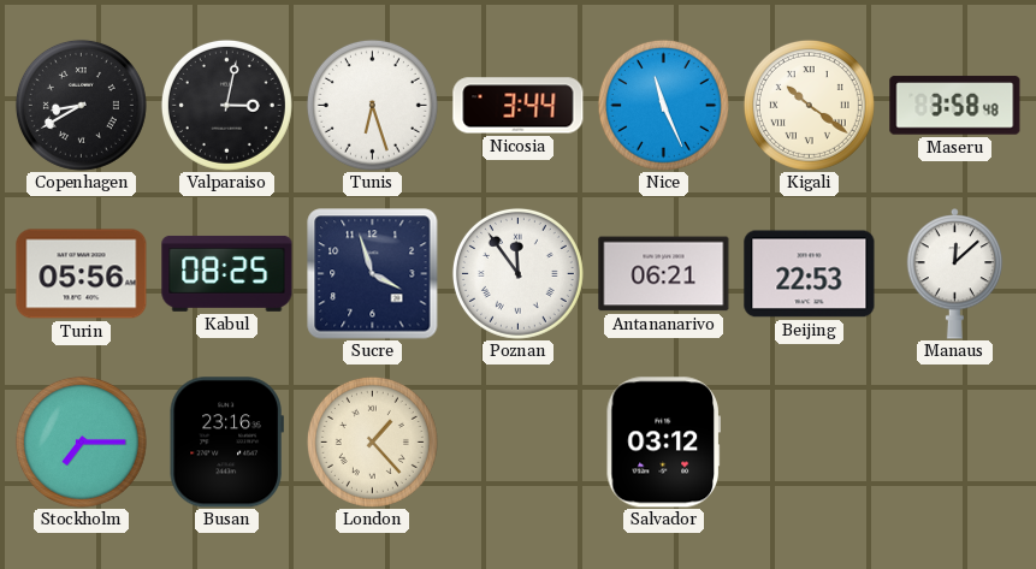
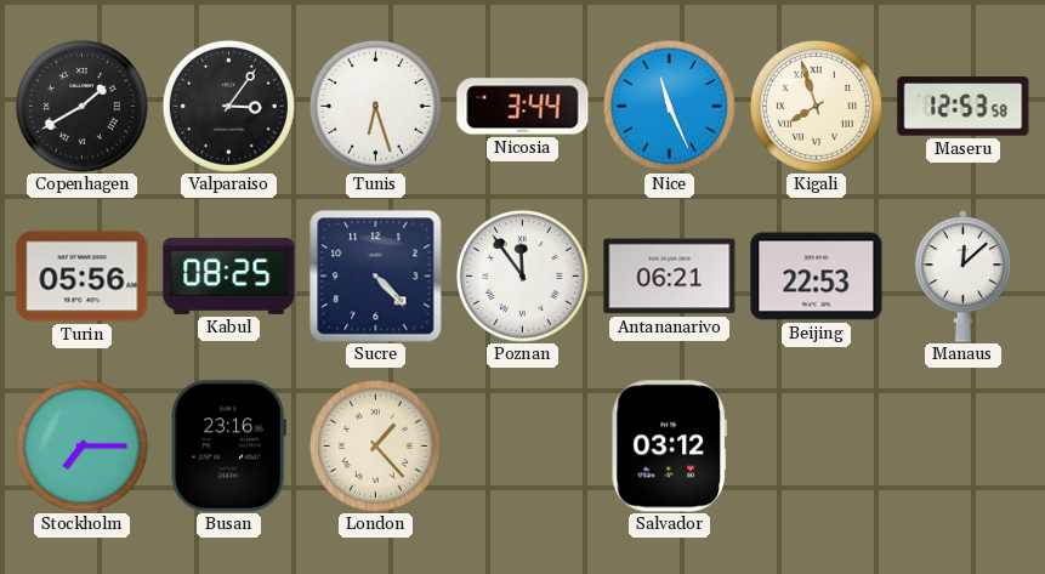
Copenhagen: 8:40 -> 1:40 (81, 106)
Valparaiso: 3:02 -> 3:06 (228, 106)
Kigali: 10:21 -> 7:57 (816, 106)
Maseru: 3:58 -> 12:53 (964, 107)
Sucre: 3:57 -> 4:23 (376, 277)
